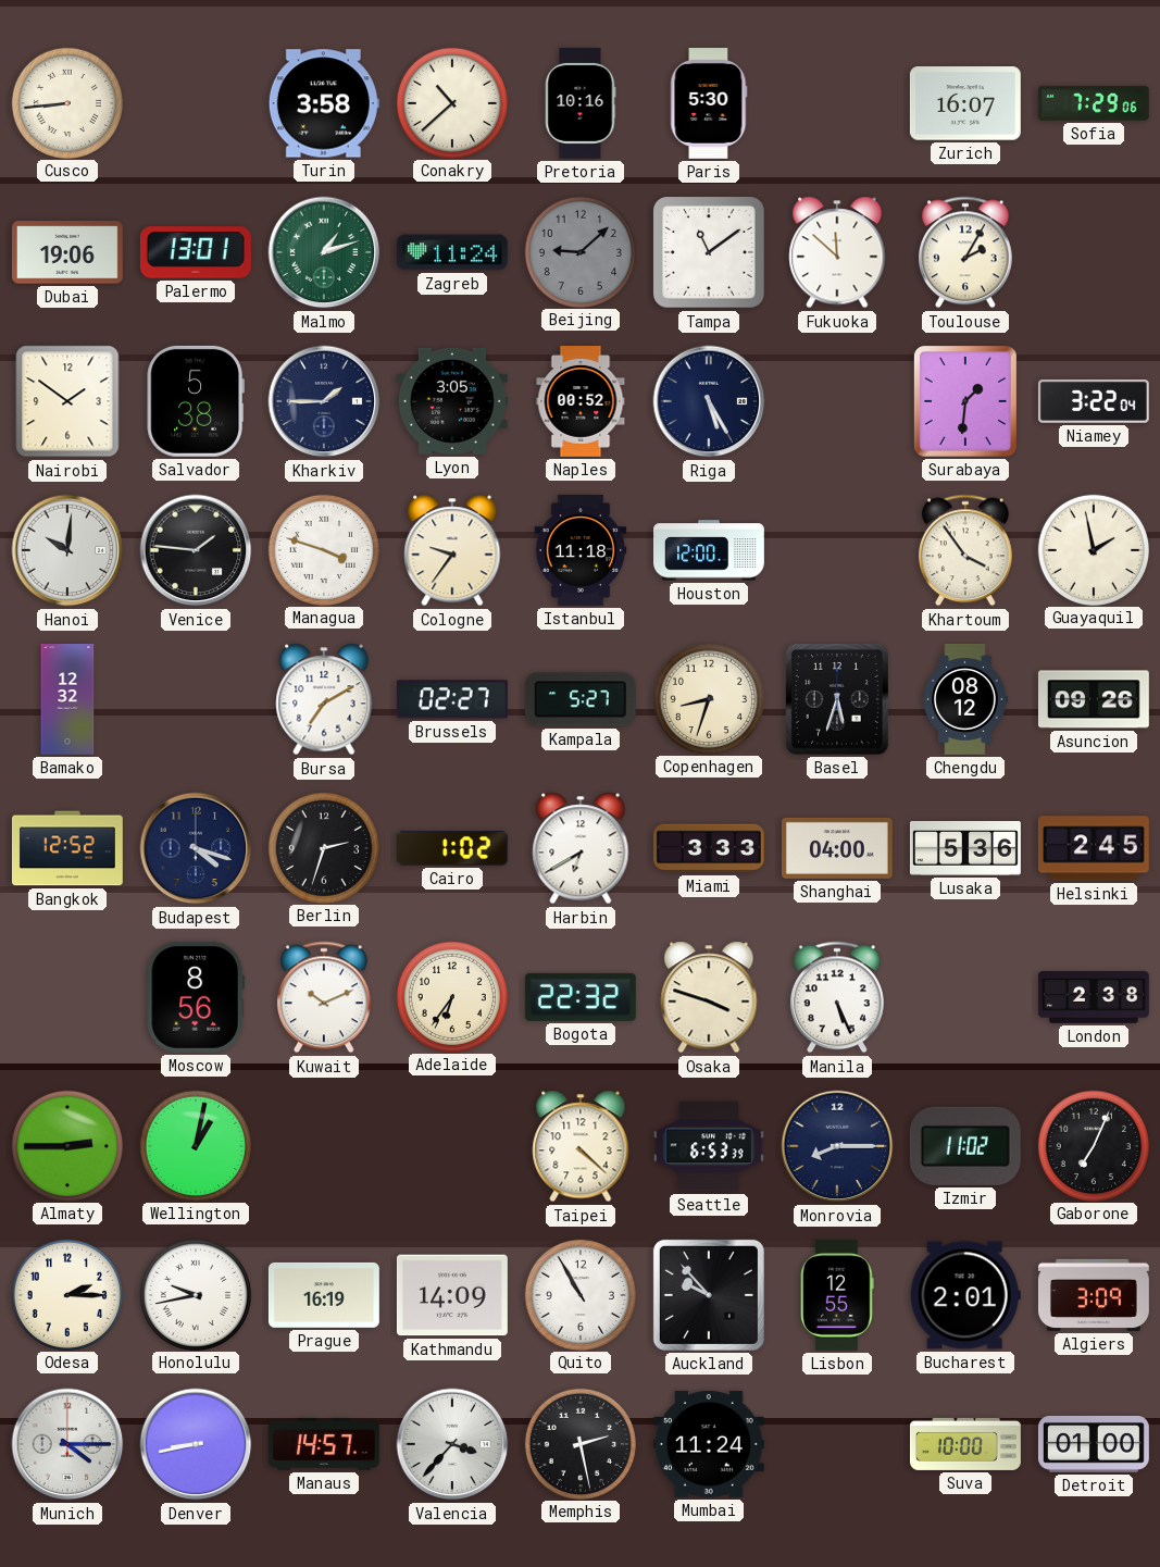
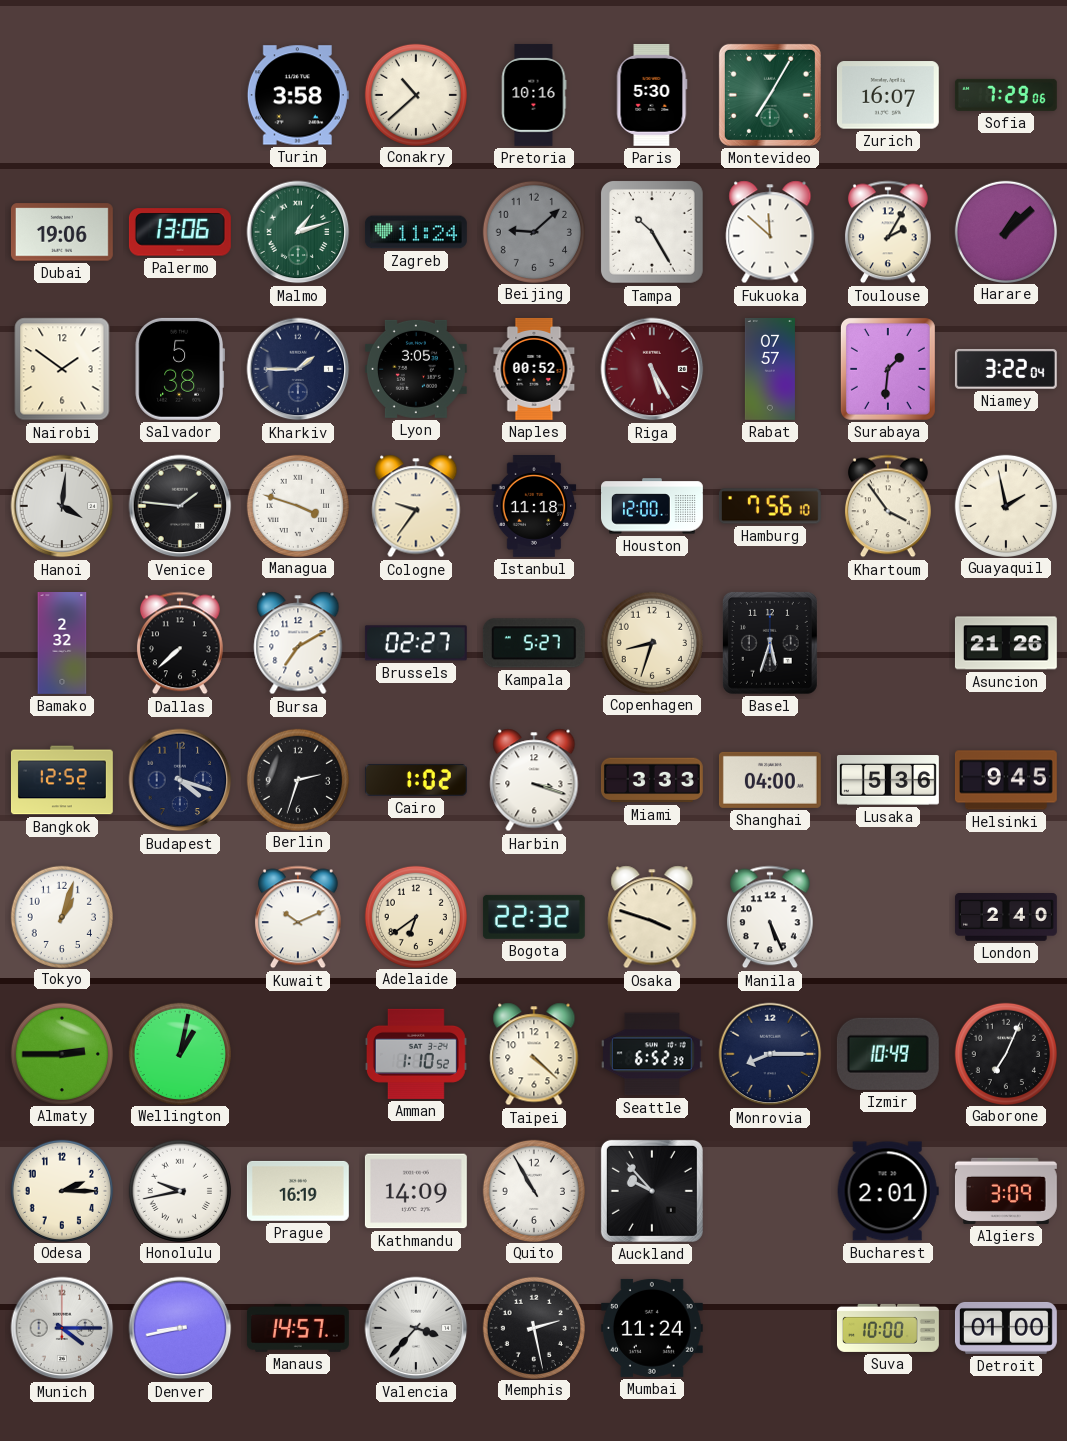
Cusco: 8:44 -> none (66, 102)
Montevideo: none -> 7:05 (770, 95)
Palermo: 13:01 -> 13:06 (180, 232)
Tampa: 11:09 -> 10:25 (652, 232)
Harare: none -> 1:08 (1005, 231)
Riga dial: navy -> burgundy (652, 369)
Rabat: none -> 07:57 (770, 370)
Hanoi: 10:01 -> 4:01 (62, 506)
Hamburg: none -> 7:56 (770, 506)
Bamako: 12:32 -> 2:32 (62, 644)
Dallas: none -> 7:38 (180, 643)
Chengdu: 08:12 -> none (965, 699)
Asuncion: 09:26 -> 21:26 (1006, 643)
Harbin: 6:40 -> 3:18 (534, 780)
Helsinki: 2:45 -> 9:45 (1006, 780)
Tokyo: none -> 1:03 (61, 916)
Moscow: 8:56 -> none (196, 997)
Adelaide: 6:36 -> 6:39 (415, 916)
London: 2:38 -> 2:40 (1006, 918)
Amman: none -> 1:10 (416, 1054)
Seattle: 6:53 -> 6:52 (652, 1054)
Izmir: 11:02 -> 10:49 (888, 1054)
Lisbon: 12:55 -> none (837, 1295)
